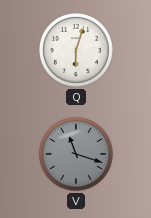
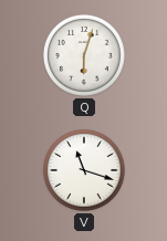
V dial: grey -> white (84, 170)
